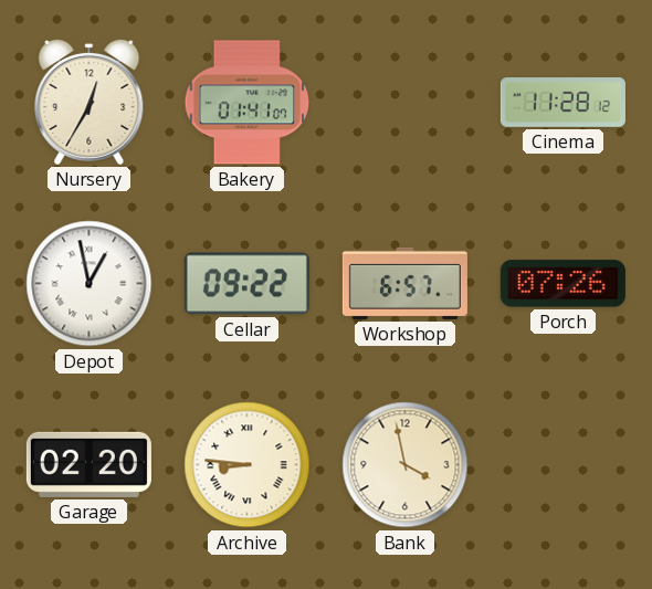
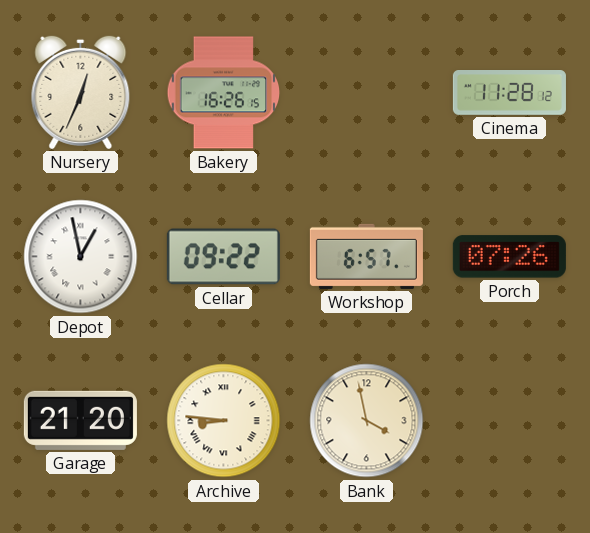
Nursery: 12:35 -> 12:34 (81, 92)
Bakery: 01:41 -> 16:26 (224, 93)
Garage: 02:20 -> 21:20 (80, 420)
